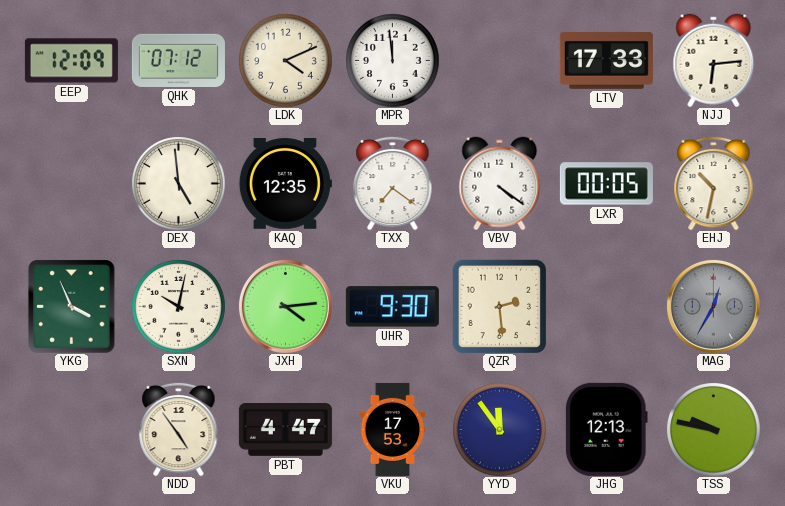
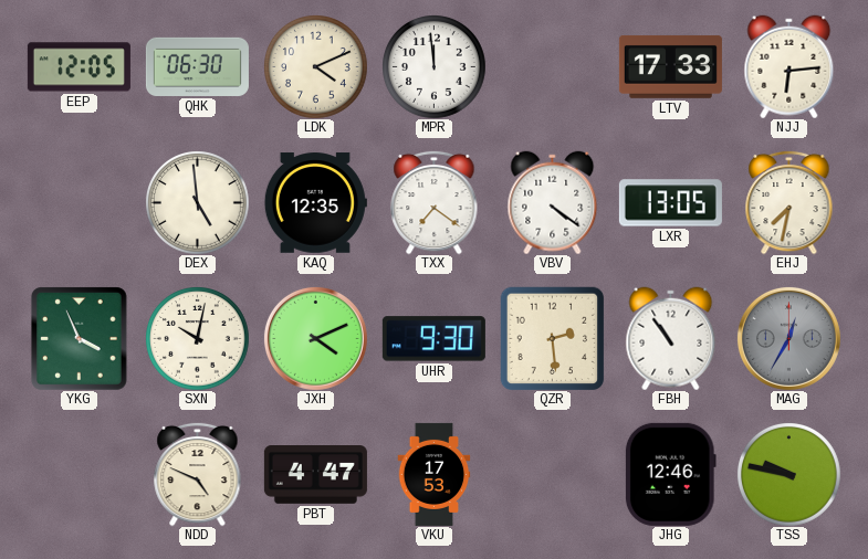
EEP: 12:09 -> 12:05 (79, 67)
QHK: 07:12 -> 06:30 (197, 66)
LXR: 00:05 -> 13:05 (670, 203)
EHJ: 10:32 -> 7:32 (789, 202)
JXH: 4:14 -> 4:11 (315, 338)
FBH: none -> 10:54 (671, 338)
NDD: 4:54 -> 4:49 (198, 474)
YYD: 11:54 -> none (500, 430)
JHG: 12:13 -> 12:46 (670, 474)
